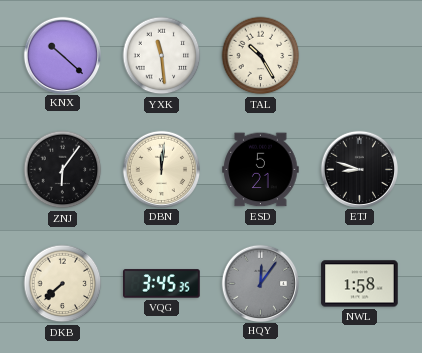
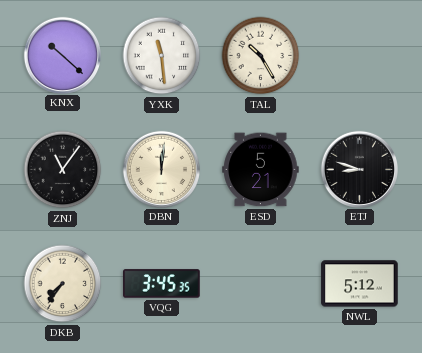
ZNJ: 6:06 -> 11:06 (63, 170)
DKB: 7:38 -> 7:36 (63, 284)
HQY: 12:06 -> none (260, 283)
NWL: 1:58 -> 5:12 (360, 284)
